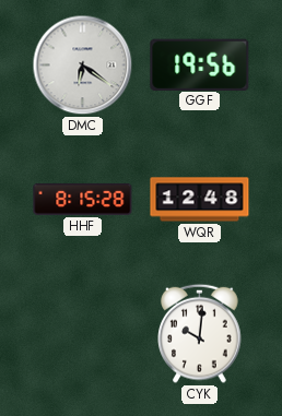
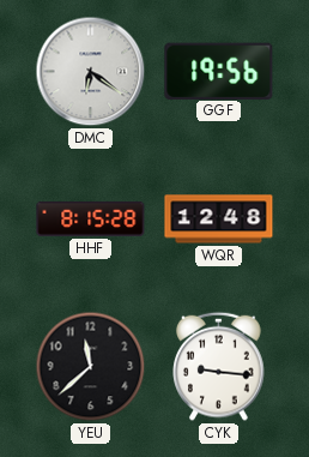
YEU: none -> 11:38 (91, 367)
CYK: 10:01 -> 9:16 (219, 366)
